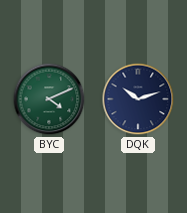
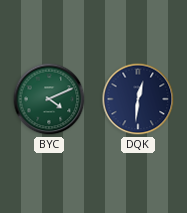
DQK: 10:12 -> 12:31 (138, 99)
